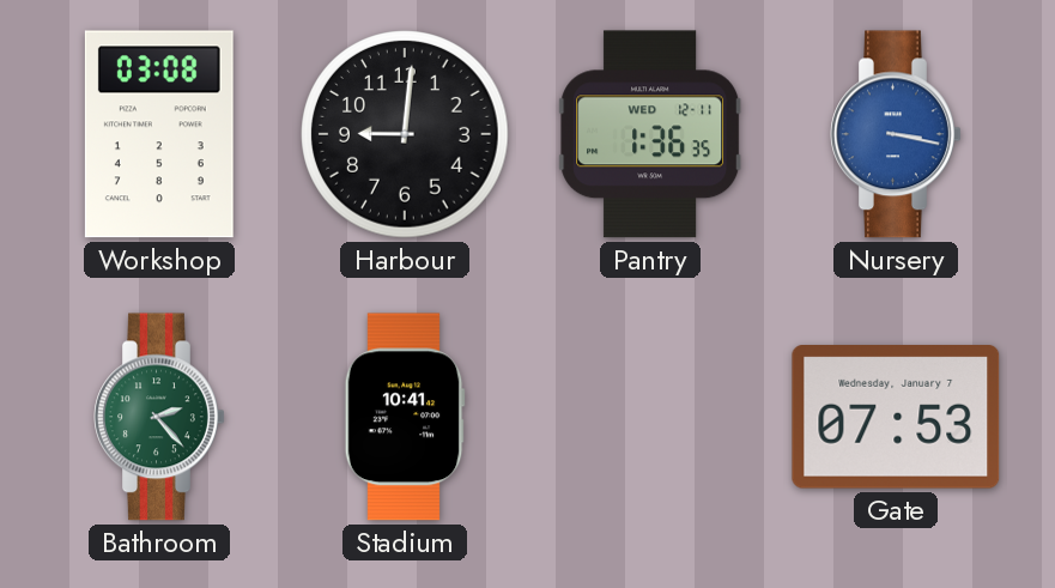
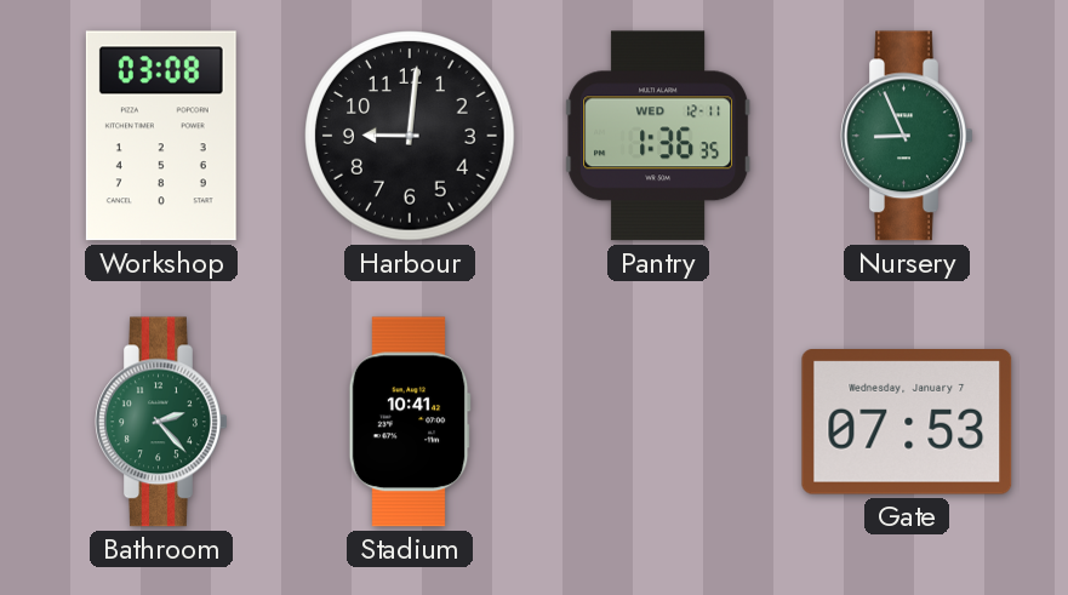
Nursery: 3:17 -> 8:56 (907, 136)
Nursery dial: blue -> green (907, 136)
